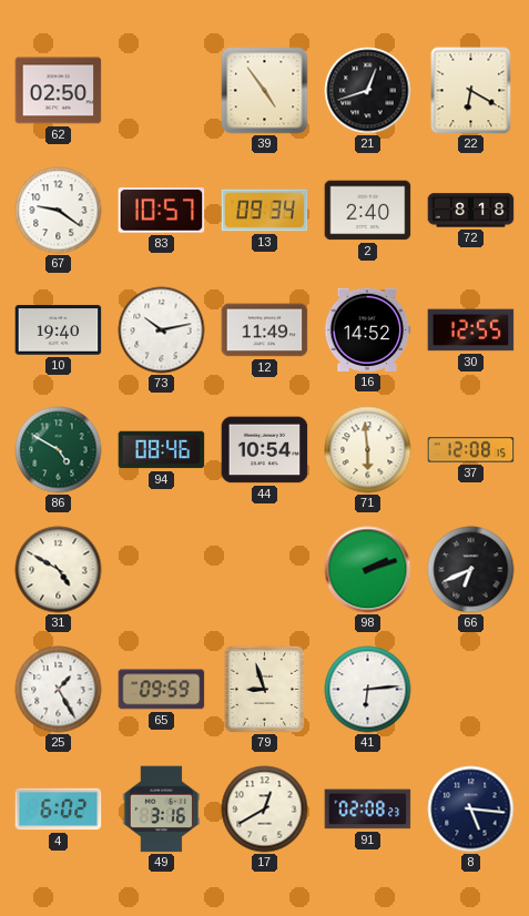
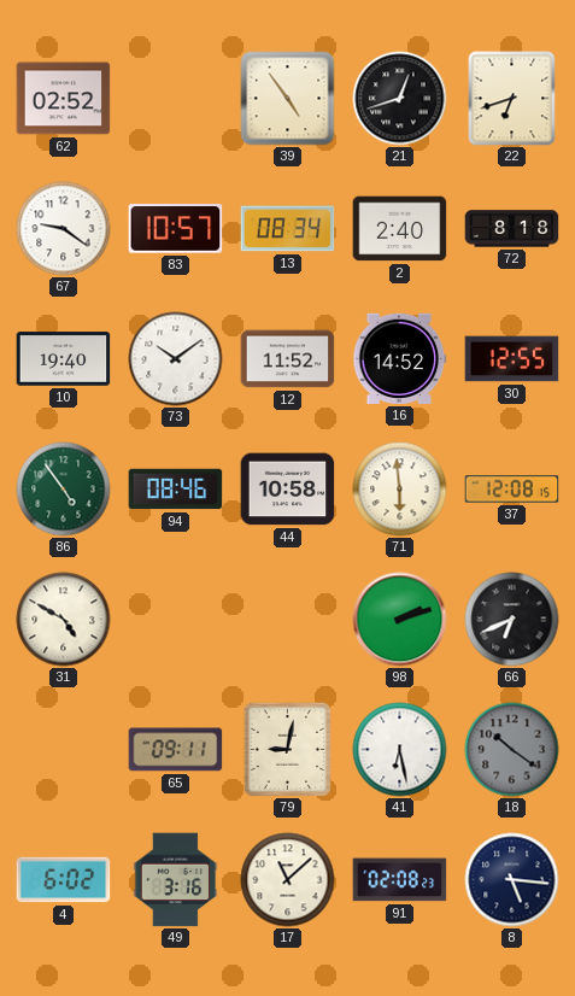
62: 02:50 -> 02:52 (64, 99)
22: 6:20 -> 6:42 (512, 99)
13: 09:34 -> 08:34 (288, 229)
73: 10:13 -> 10:09 (176, 359)
12: 11:49 -> 11:52 (288, 359)
86: 4:50 -> 4:54 (64, 490)
44: 10:54 -> 10:58 (288, 490)
25: 1:25 -> none (59, 690)
65: 09:59 -> 09:11 (176, 750)
79: 8:57 -> 9:02 (288, 749)
41: 6:14 -> 6:28 (400, 750)
18: none -> 10:21 (512, 750)
17: 12:40 -> 11:08 (288, 880)
